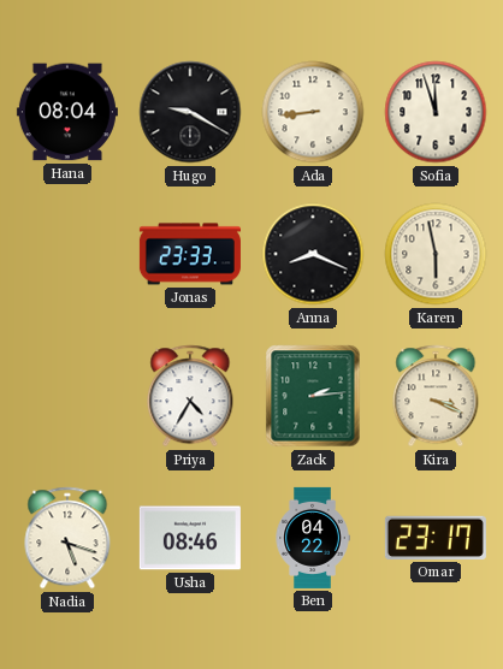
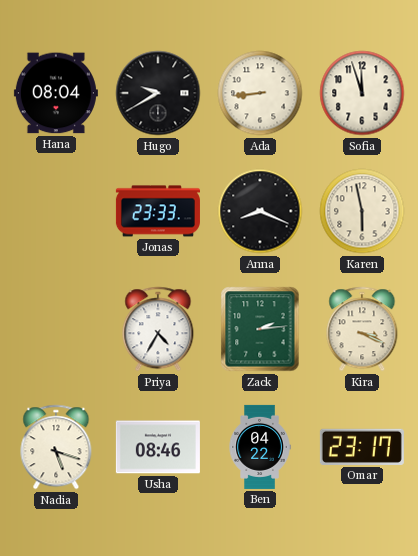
Hugo: 9:20 -> 9:40 (158, 93)
